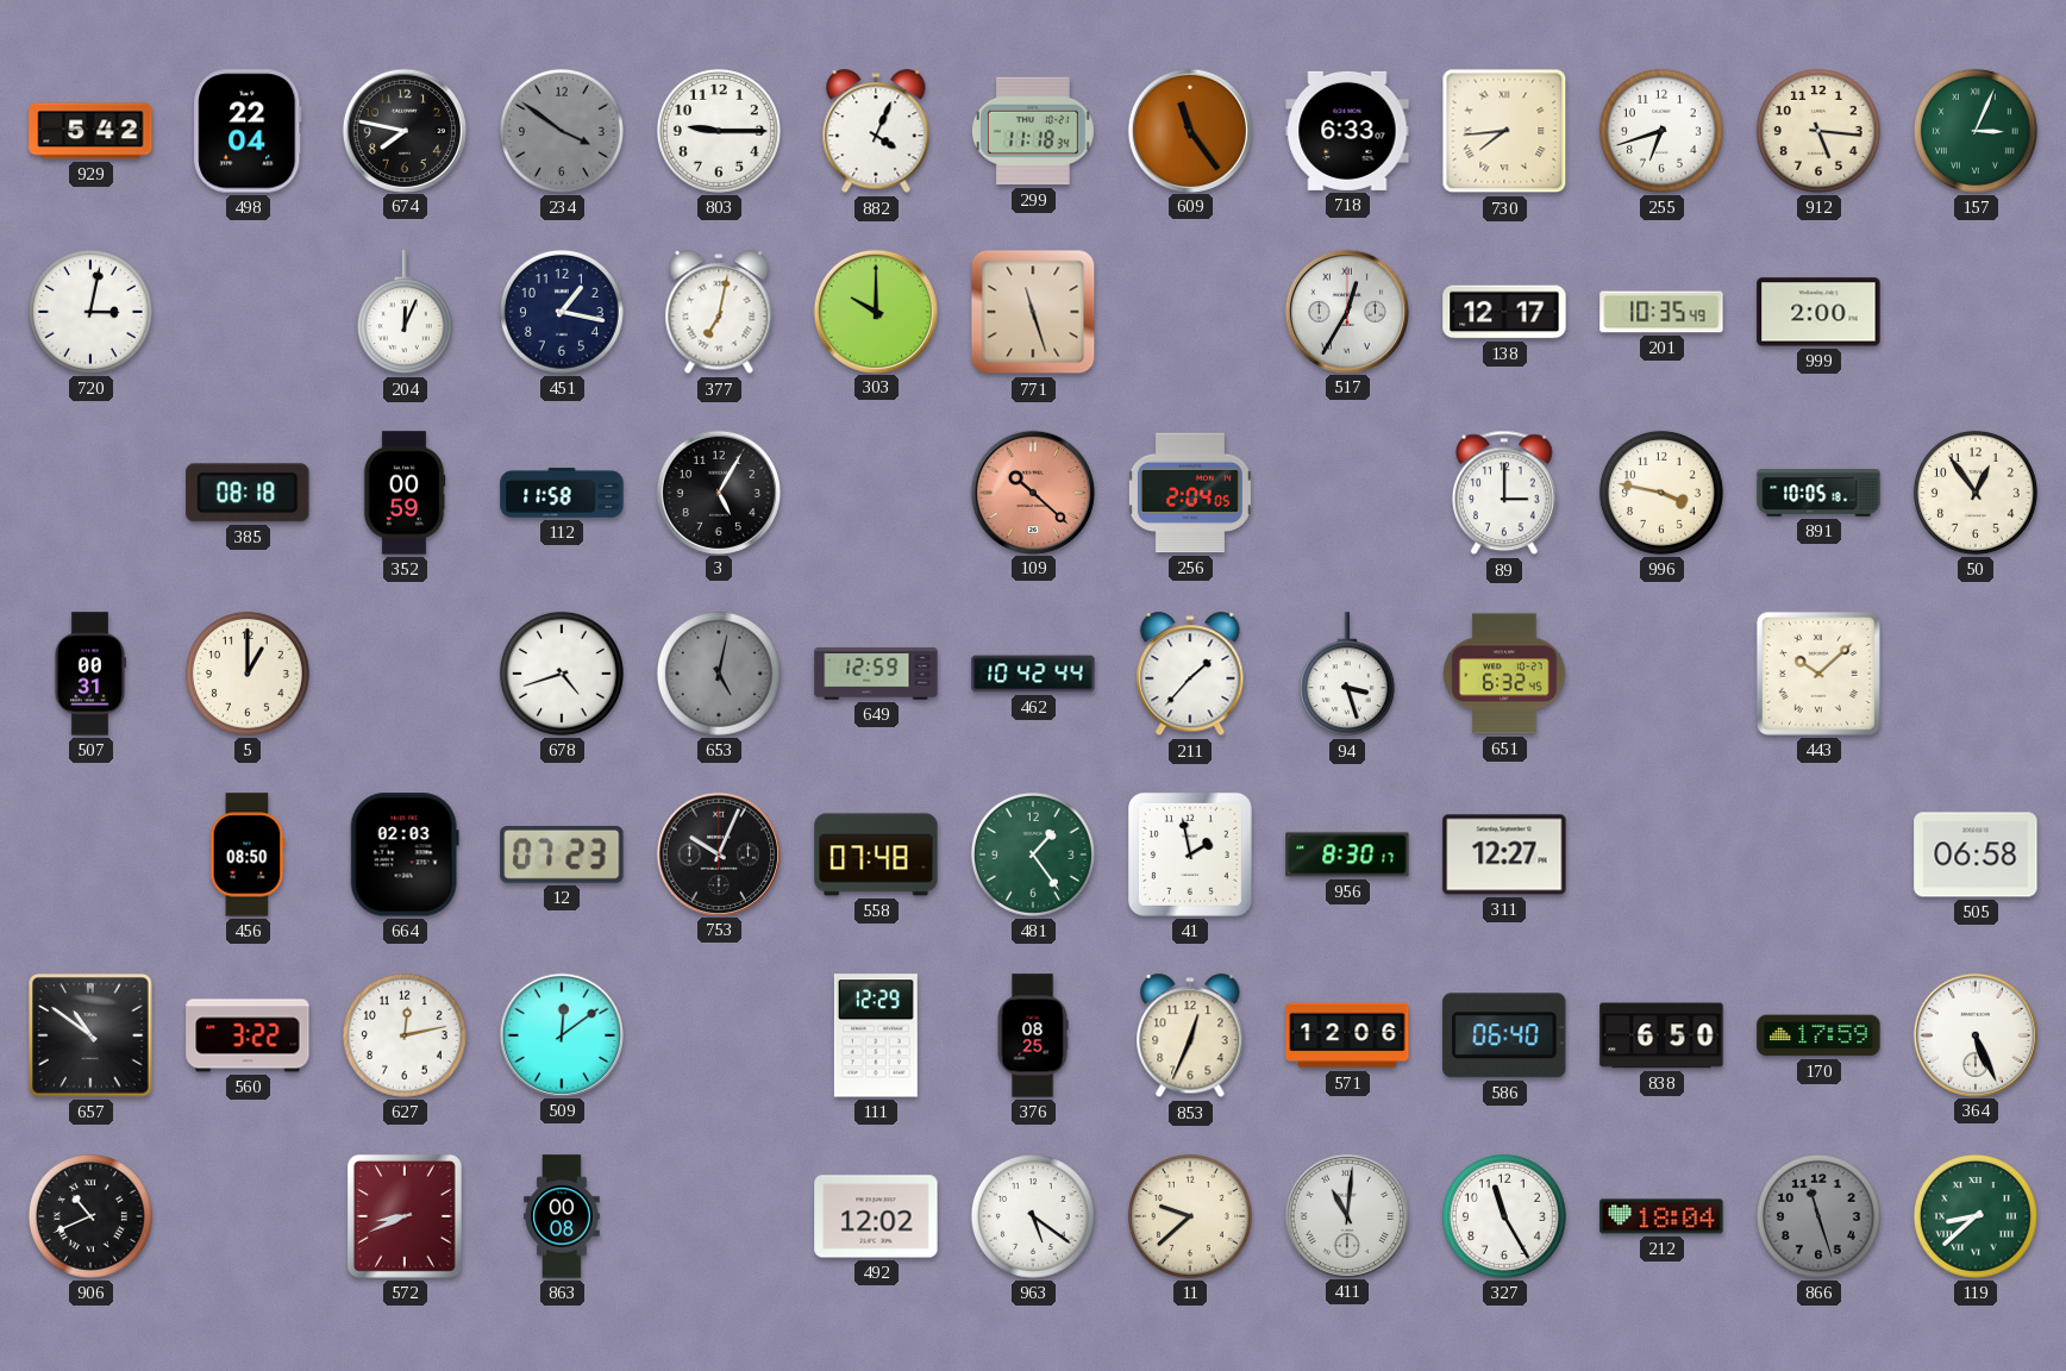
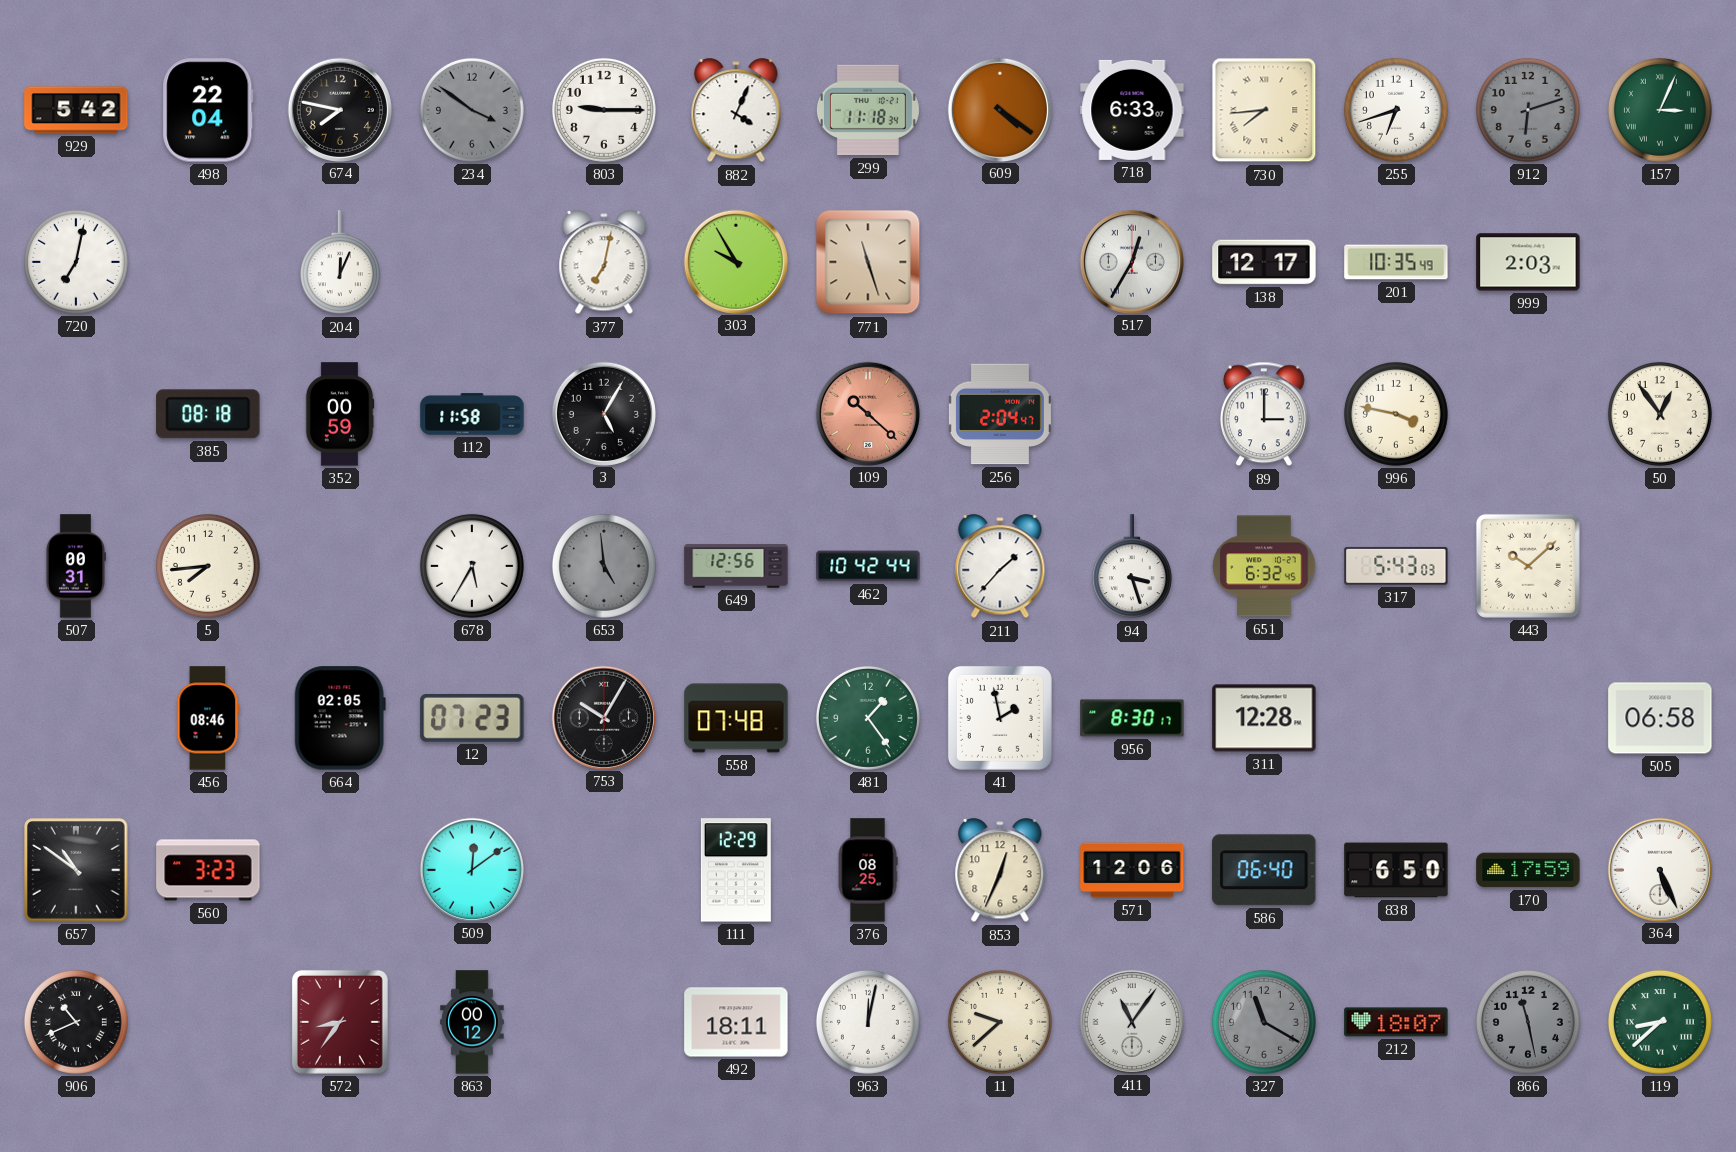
609: 11:24 -> 4:21 (999, 109)
912: 5:16 -> 6:12 (1528, 110)
912 dial: cream -> grey (1528, 110)
720: 3:02 -> 7:02 (76, 262)
451: 1:17 -> none (562, 312)
303: 10:00 -> 9:55 (735, 261)
999: 2:00 -> 2:03 (1528, 262)
256: 2:04:05 -> 2:04:47 (1000, 414)
891: 10:05 -> none (1818, 493)
5: 1:00 -> 7:44 (208, 566)
678: 4:42 -> 5:35 (472, 566)
653: 5:02 -> 4:59 (604, 566)
649: 12:59 -> 12:56 (736, 566)
317: none -> 5:43 (1396, 566)
456: 08:50 -> 08:46 (208, 718)
664: 02:03 -> 02:05 (340, 718)
753: 10:04 -> 10:05 (603, 717)
311: 12:27 -> 12:28 (1264, 718)
560: 3:22 -> 3:23 (208, 870)
627: 12:13 -> none (405, 1035)
572: 8:41 -> 8:36 (340, 1022)
863: 00:08 -> 00:12 (472, 1022)
492: 12:02 -> 18:11 (736, 1022)
963: 5:21 -> 12:02 (868, 1022)
411: 11:01 -> 11:06 (1131, 1021)
327: 11:25 -> 11:20 (1264, 1022)
327 dial: white -> grey (1264, 1022)
212: 18:04 -> 18:07 (1396, 1022)
866: 11:27 -> 11:28 (1528, 1022)
